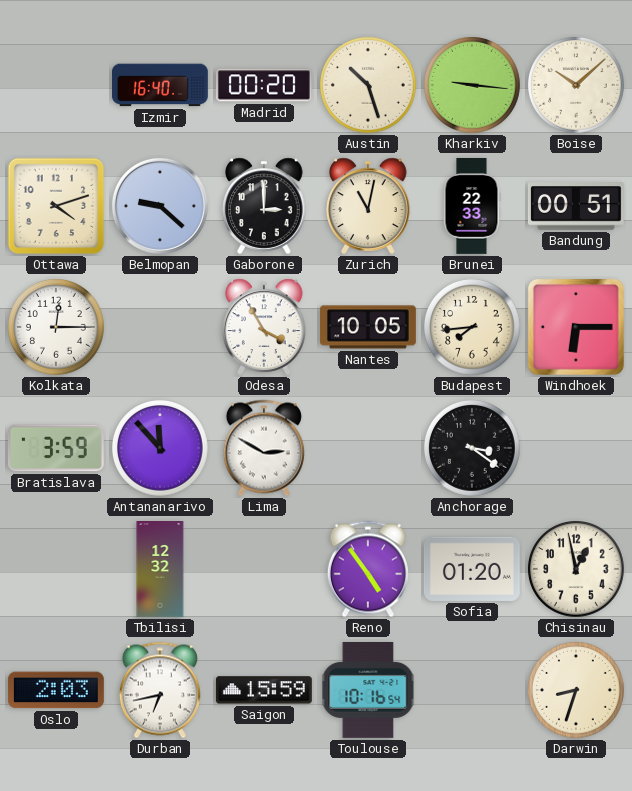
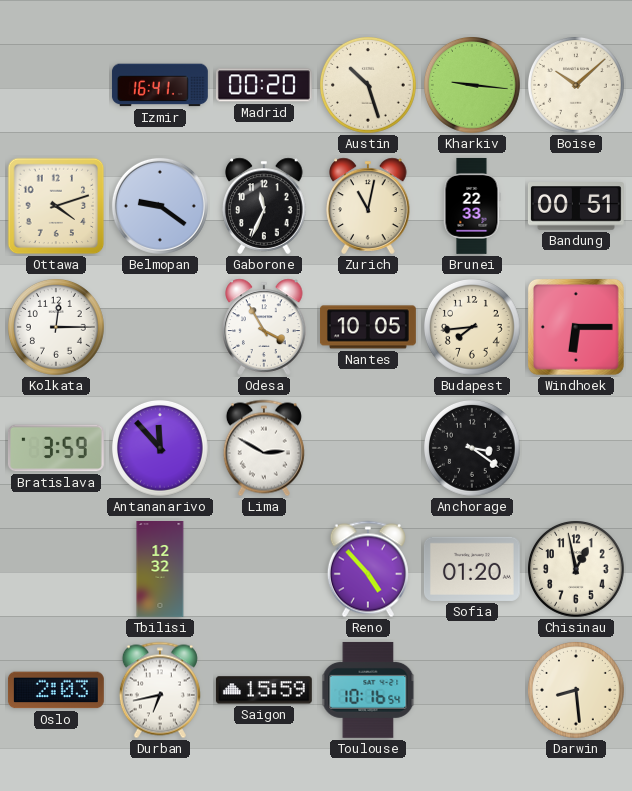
Izmir: 16:40 -> 16:41 (160, 85)
Belmopan: 9:22 -> 9:21 (160, 206)
Gaborone: 3:00 -> 11:34 (264, 206)
Reno: 4:54 -> 4:53 (368, 569)
Darwin: 8:33 -> 8:29 (577, 691)
